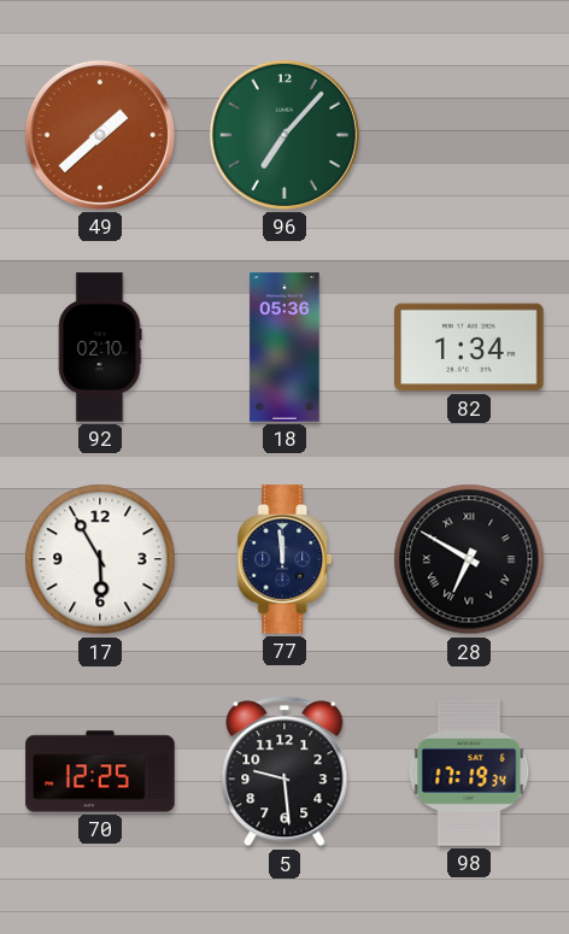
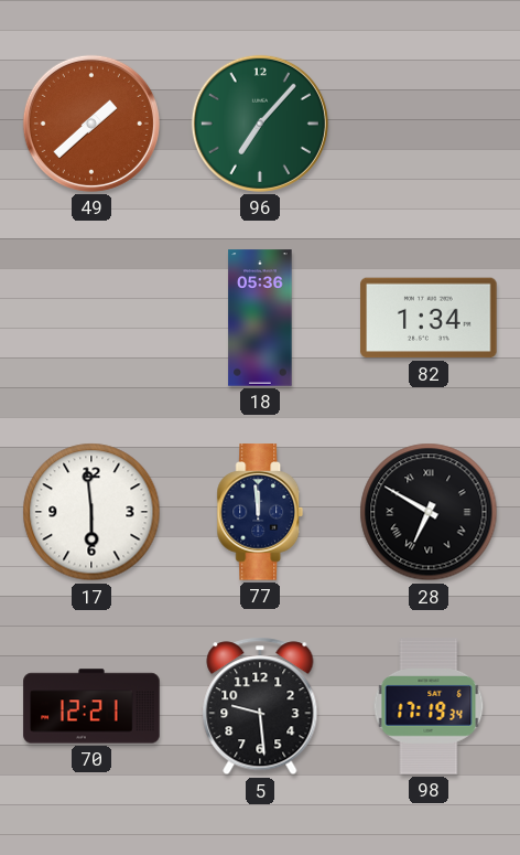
92: 02:10 -> none (100, 347)
17: 5:55 -> 5:59 (91, 512)
70: 12:25 -> 12:21 (91, 706)
